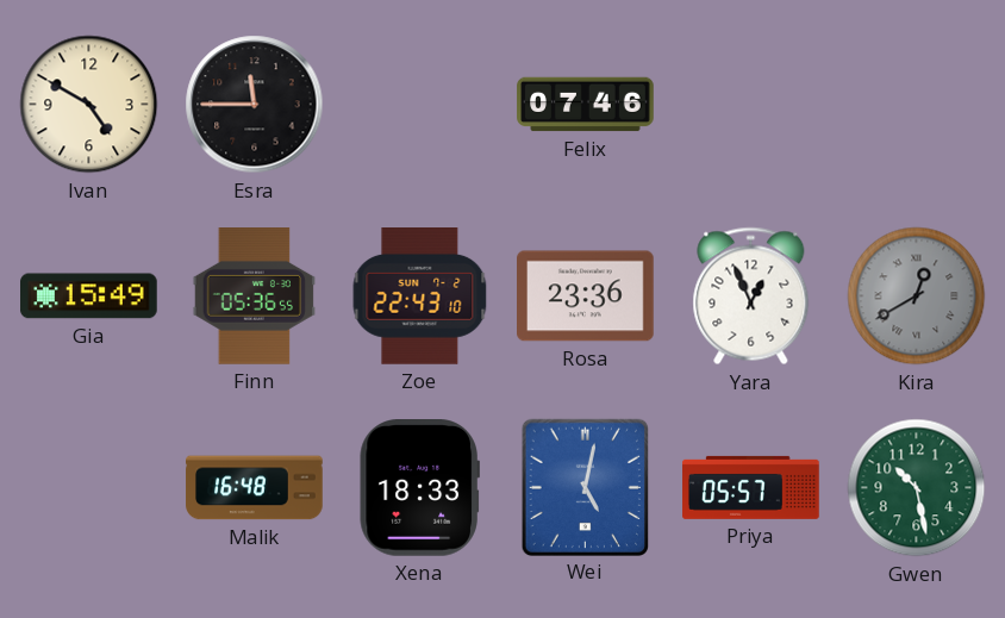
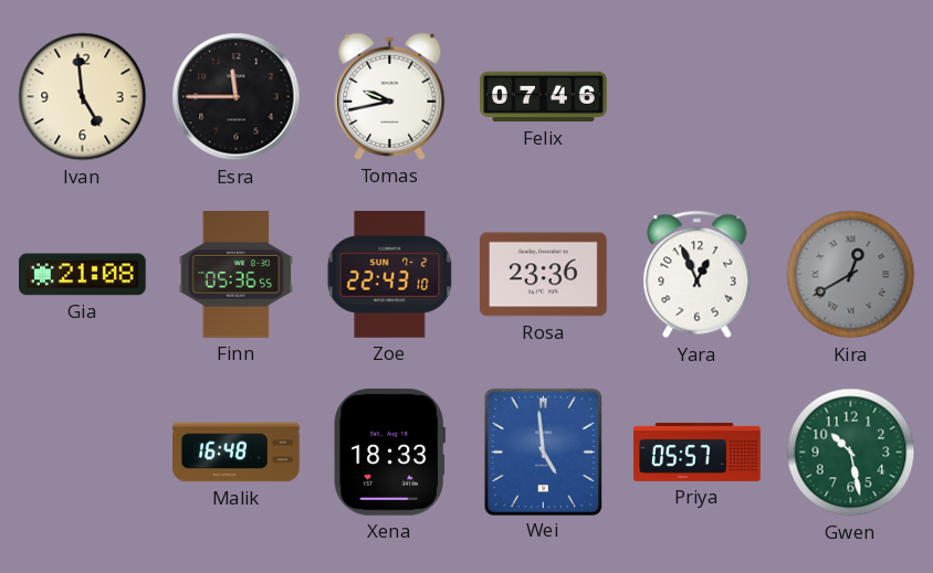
Ivan: 4:50 -> 4:59 (83, 97)
Tomas: none -> 9:43 (390, 96)
Gia: 15:49 -> 21:08 (83, 275)
Wei: 5:02 -> 4:59 (543, 452)
